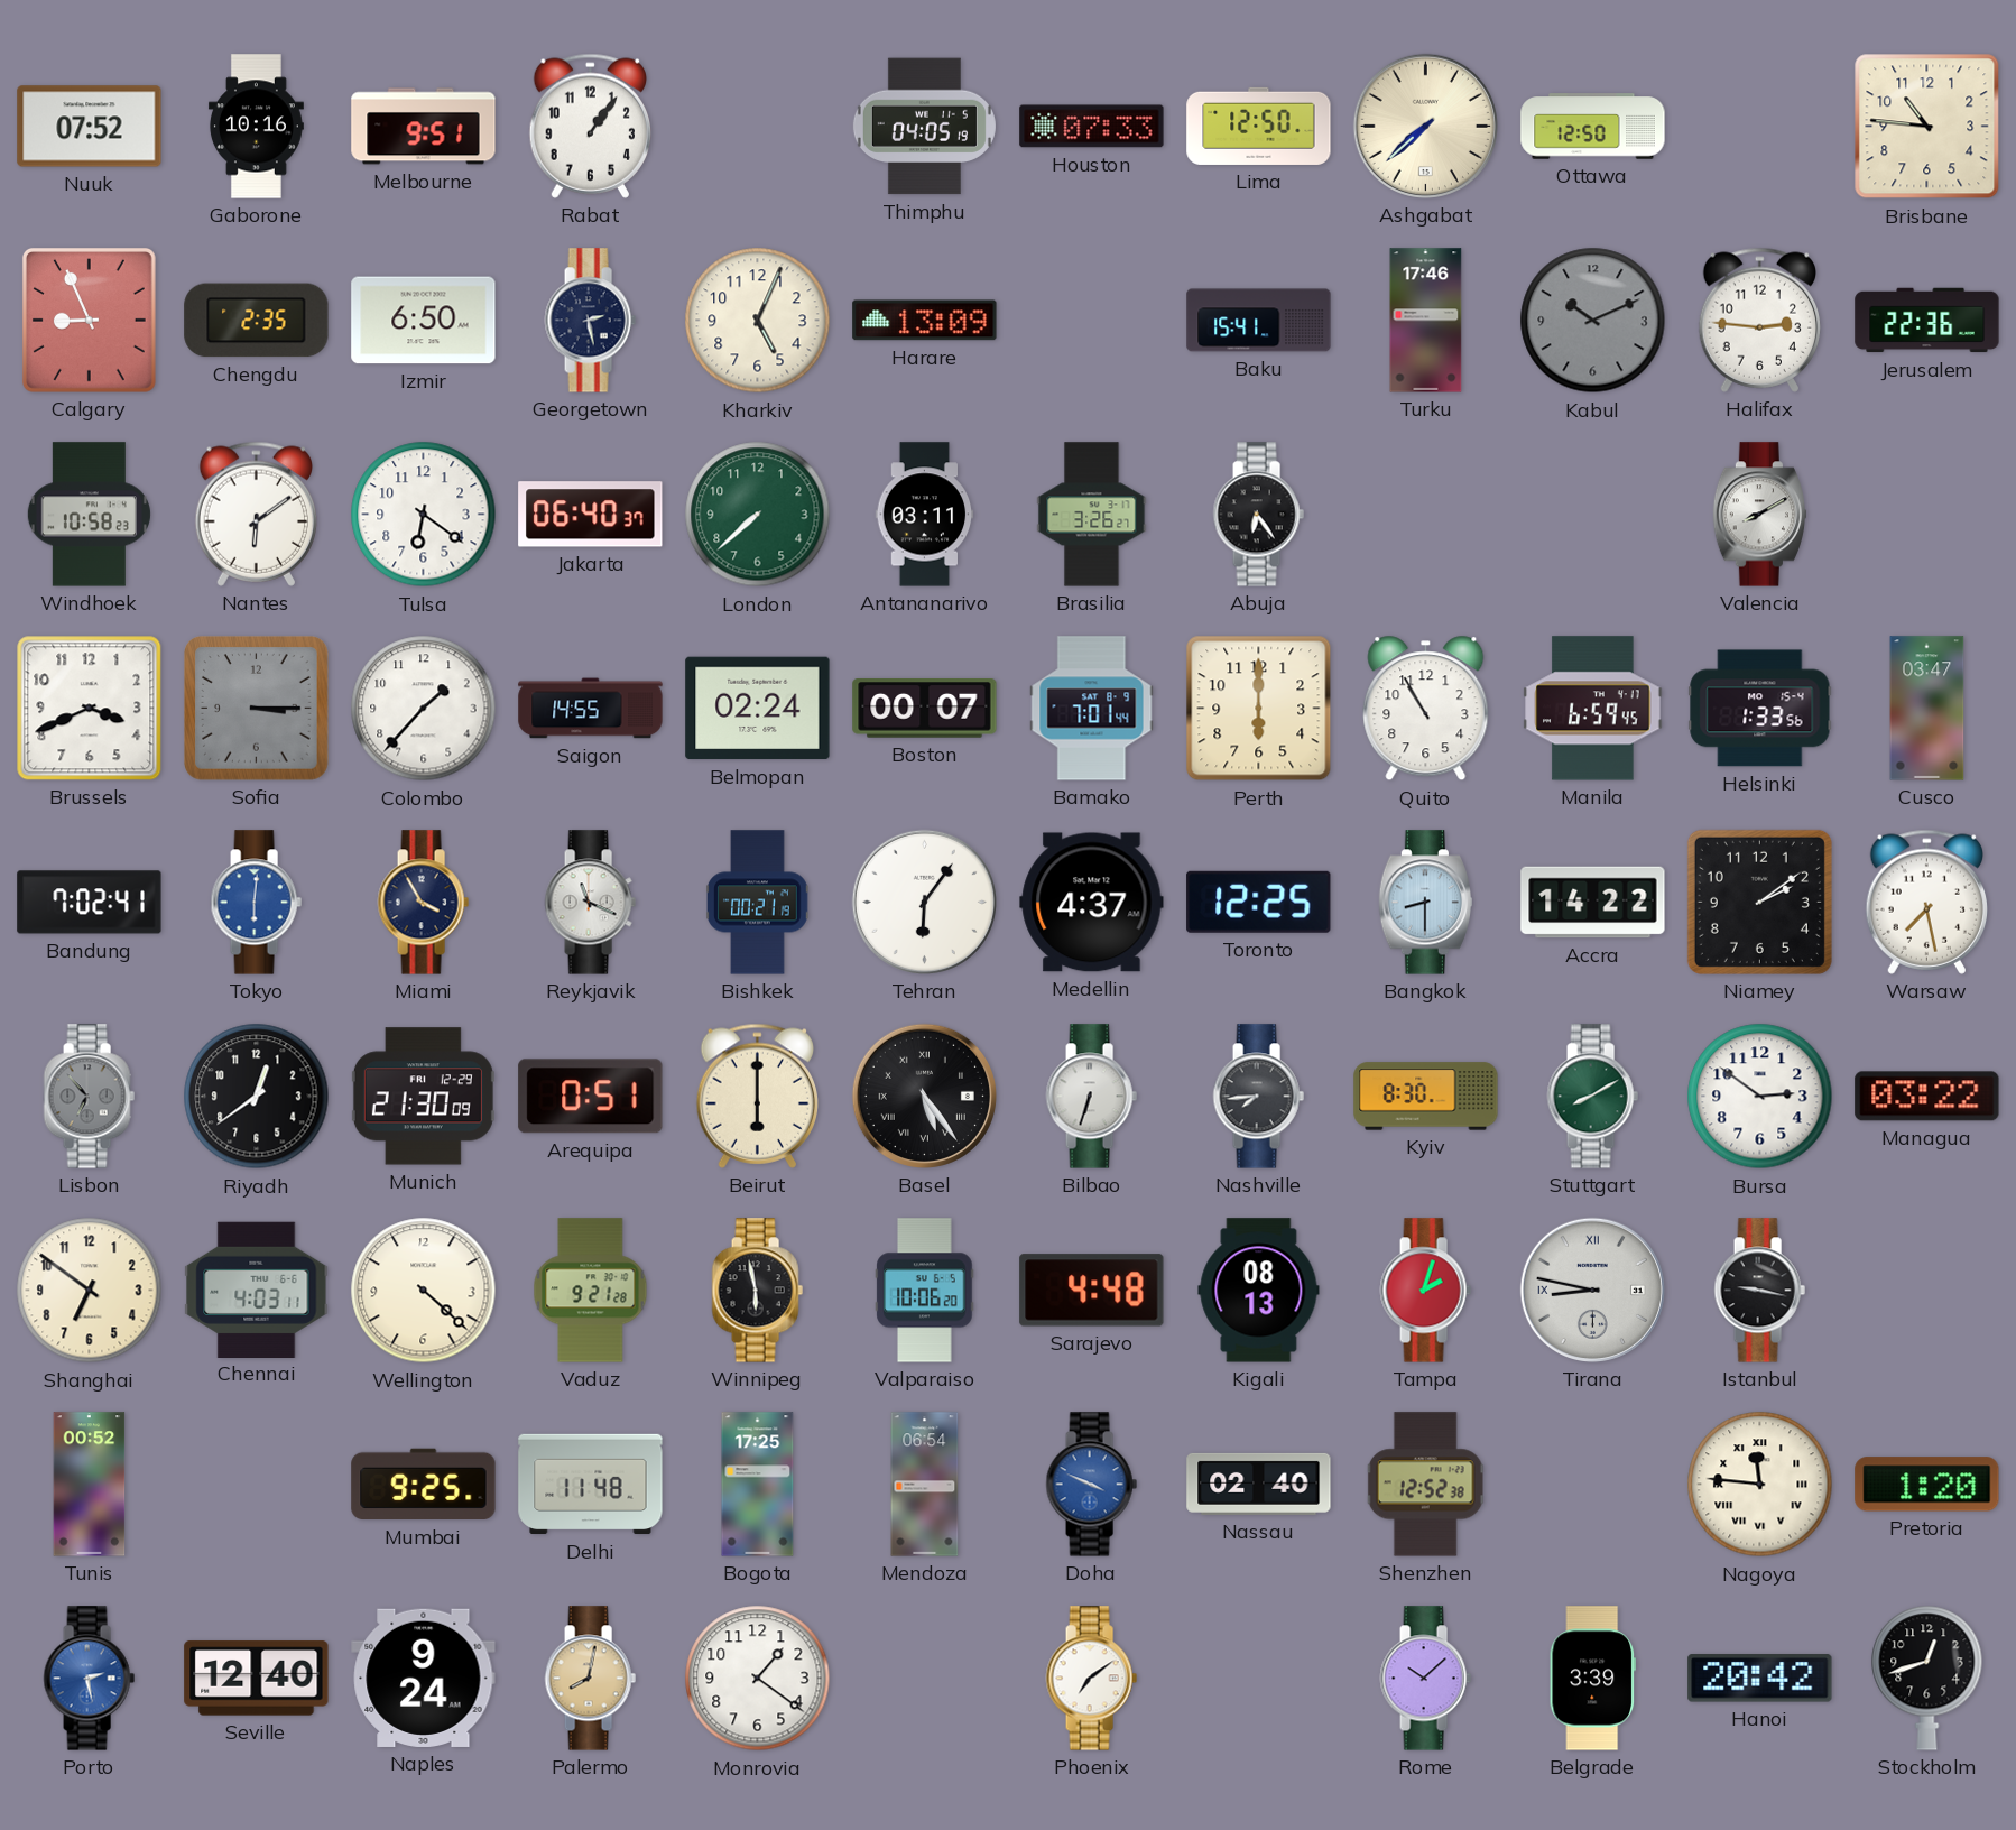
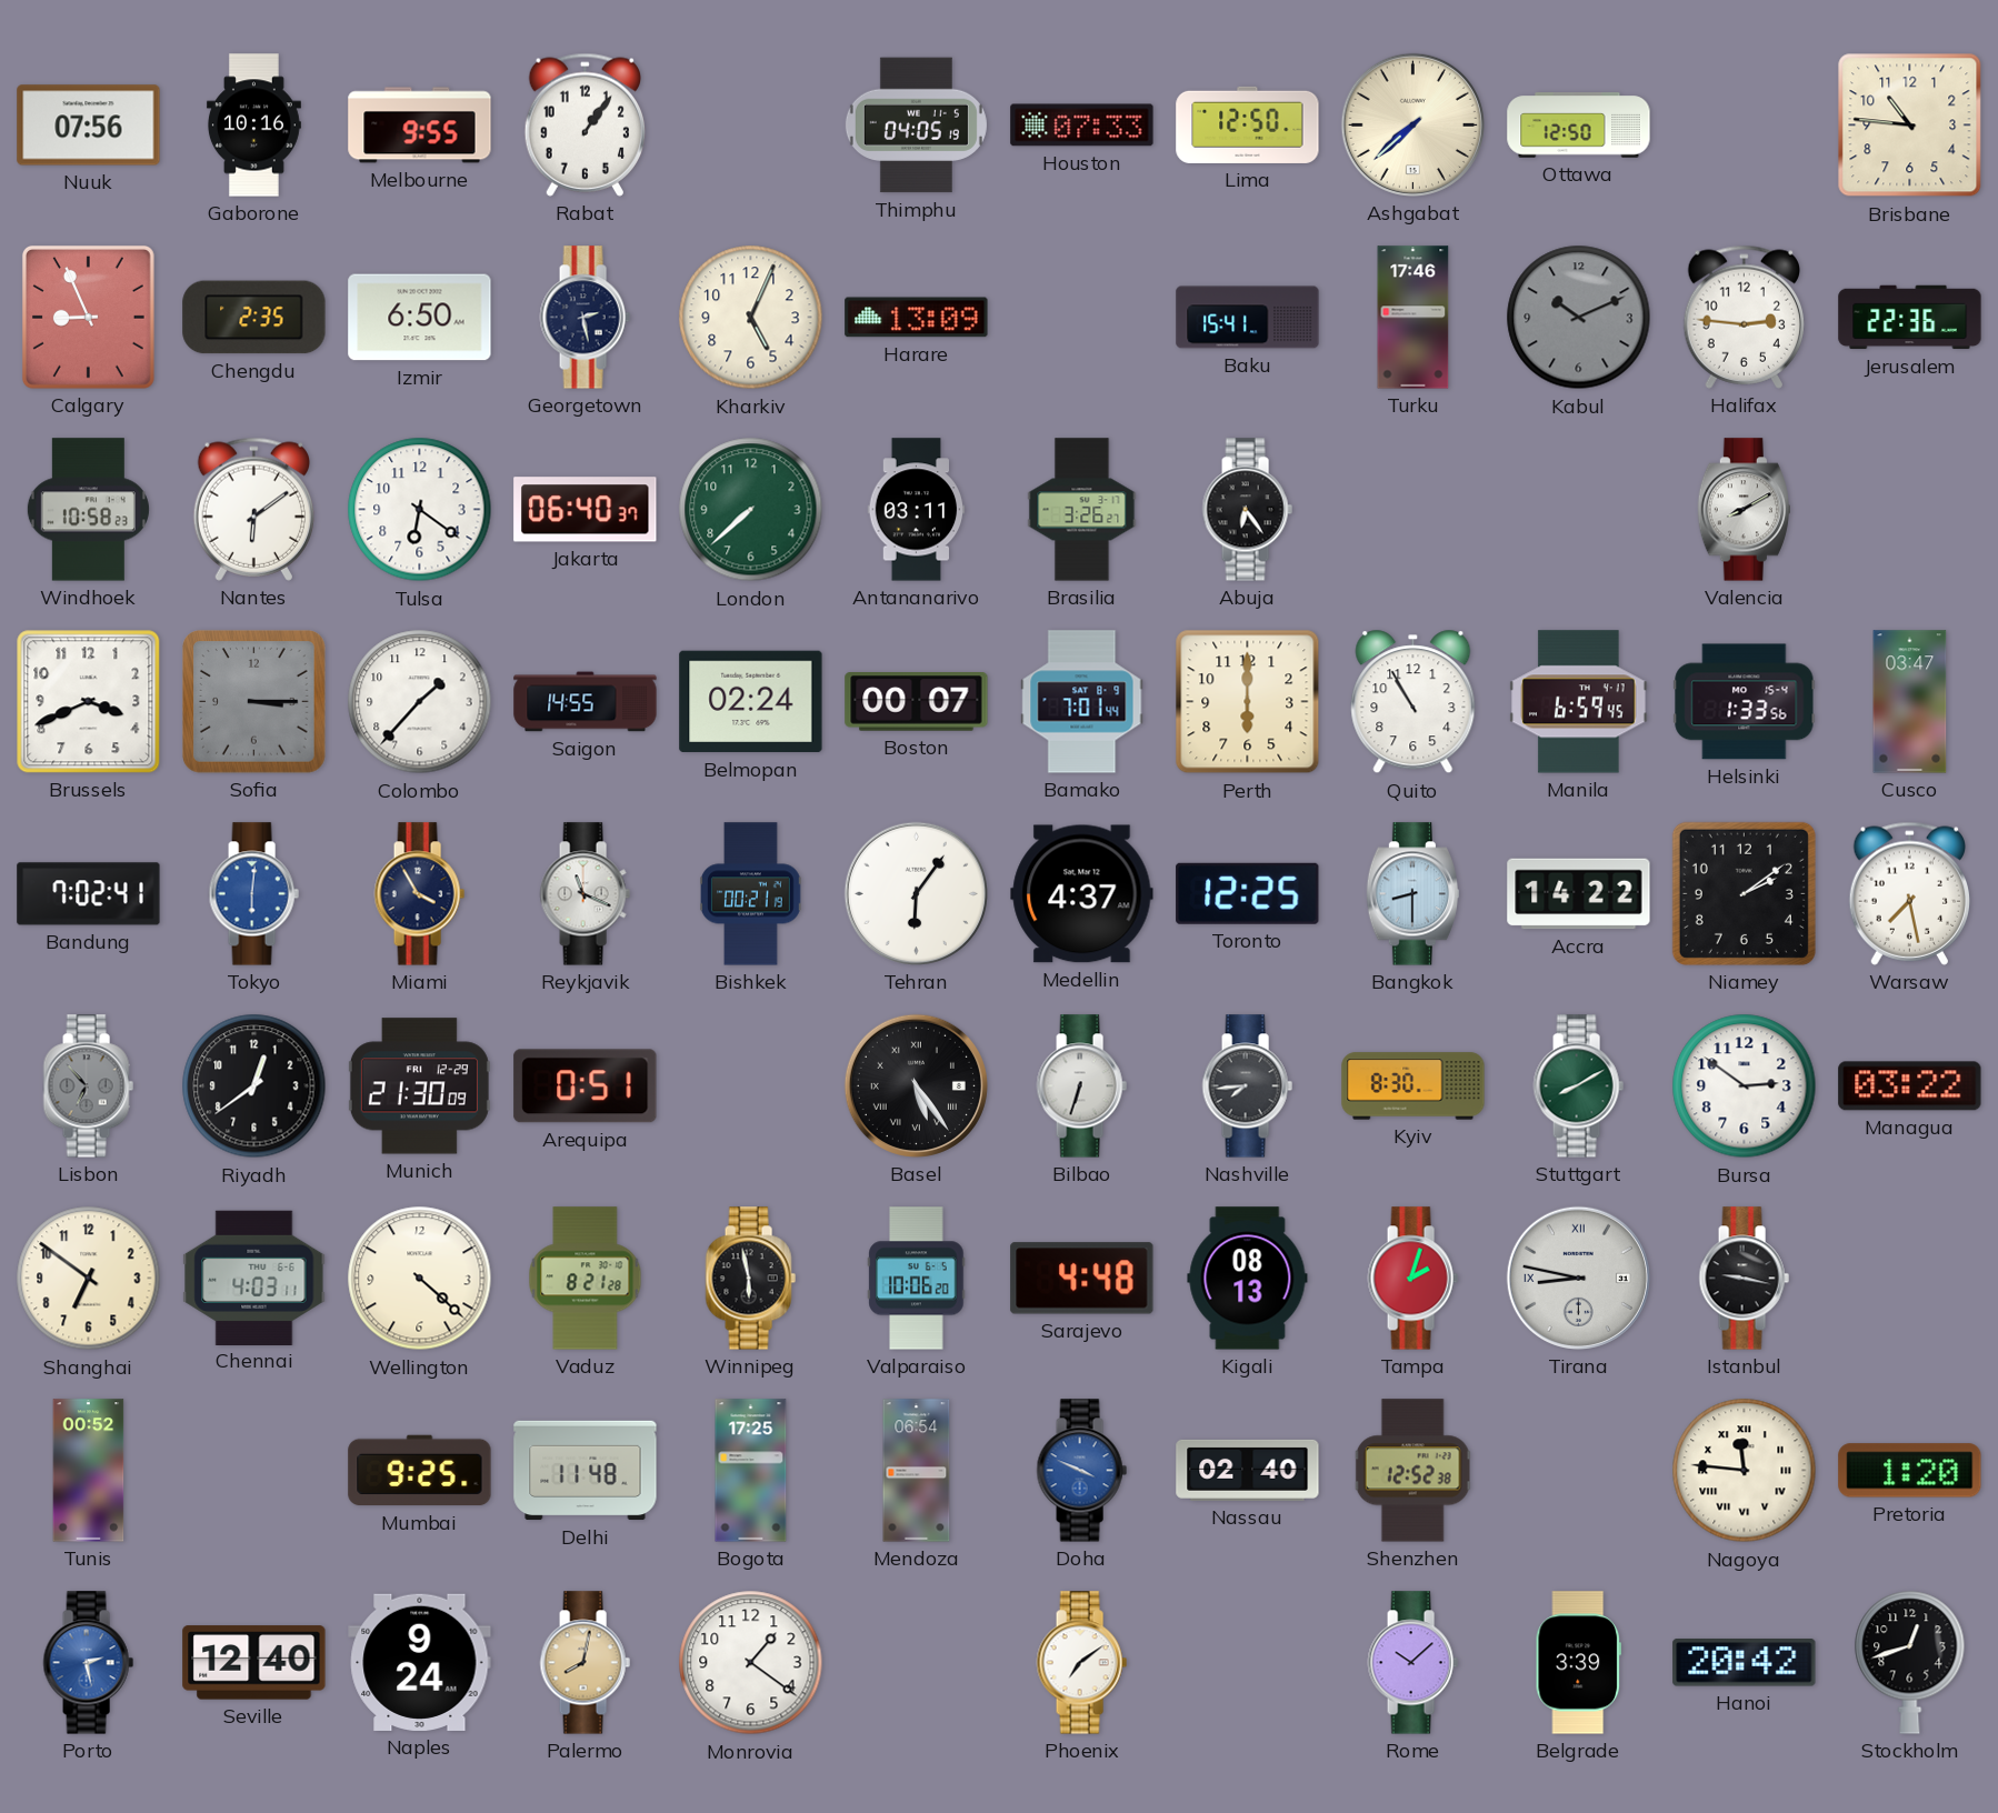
Nuuk: 07:52 -> 07:56 (89, 126)
Melbourne: 9:51 -> 9:55 (420, 126)
Beirut: 6:00 -> none (757, 1096)
Vaduz: 9:21 -> 8:21 (586, 1279)
